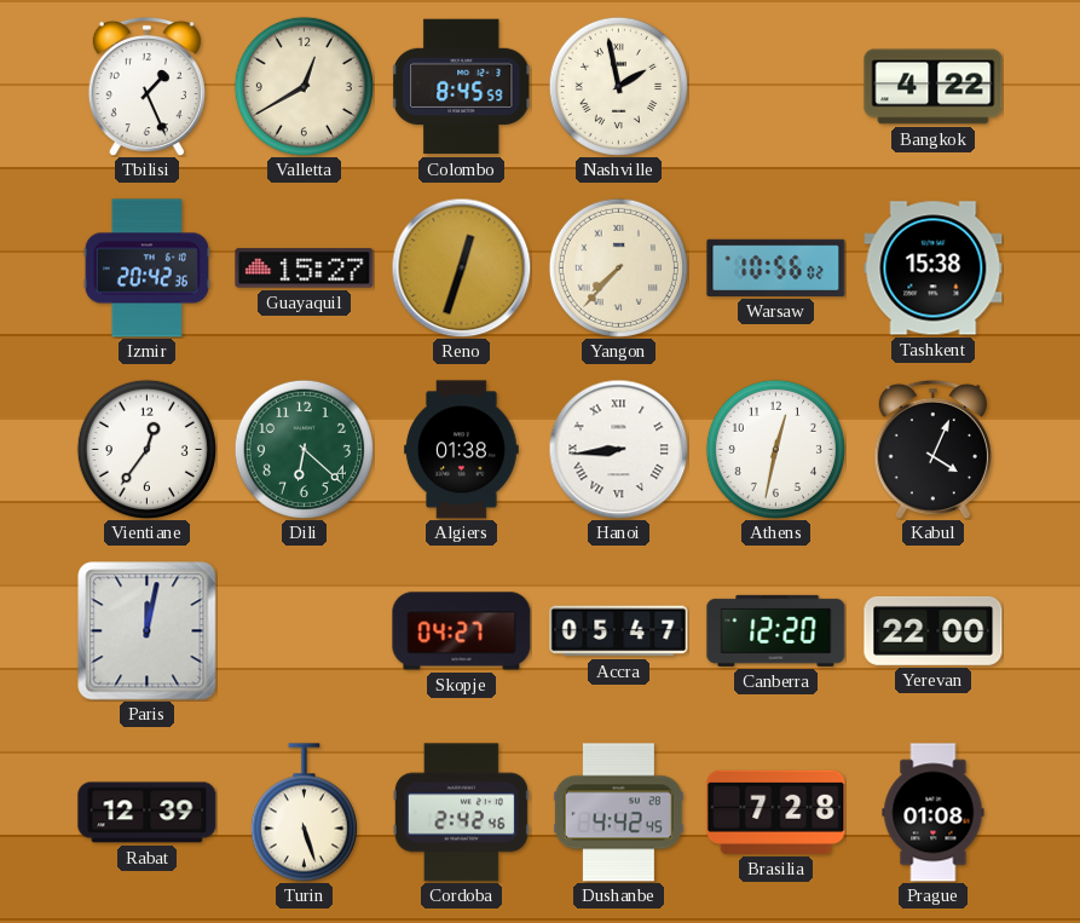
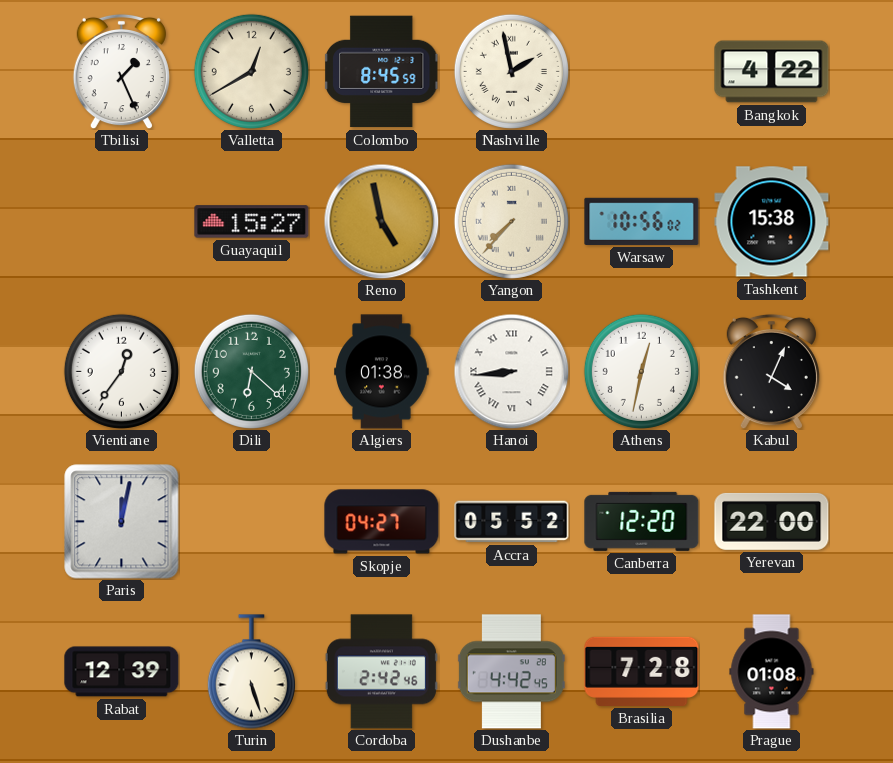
Izmir: 20:42 -> none (146, 269)
Reno: 12:33 -> 4:58 (381, 221)
Accra: 05:47 -> 05:52 (512, 522)
